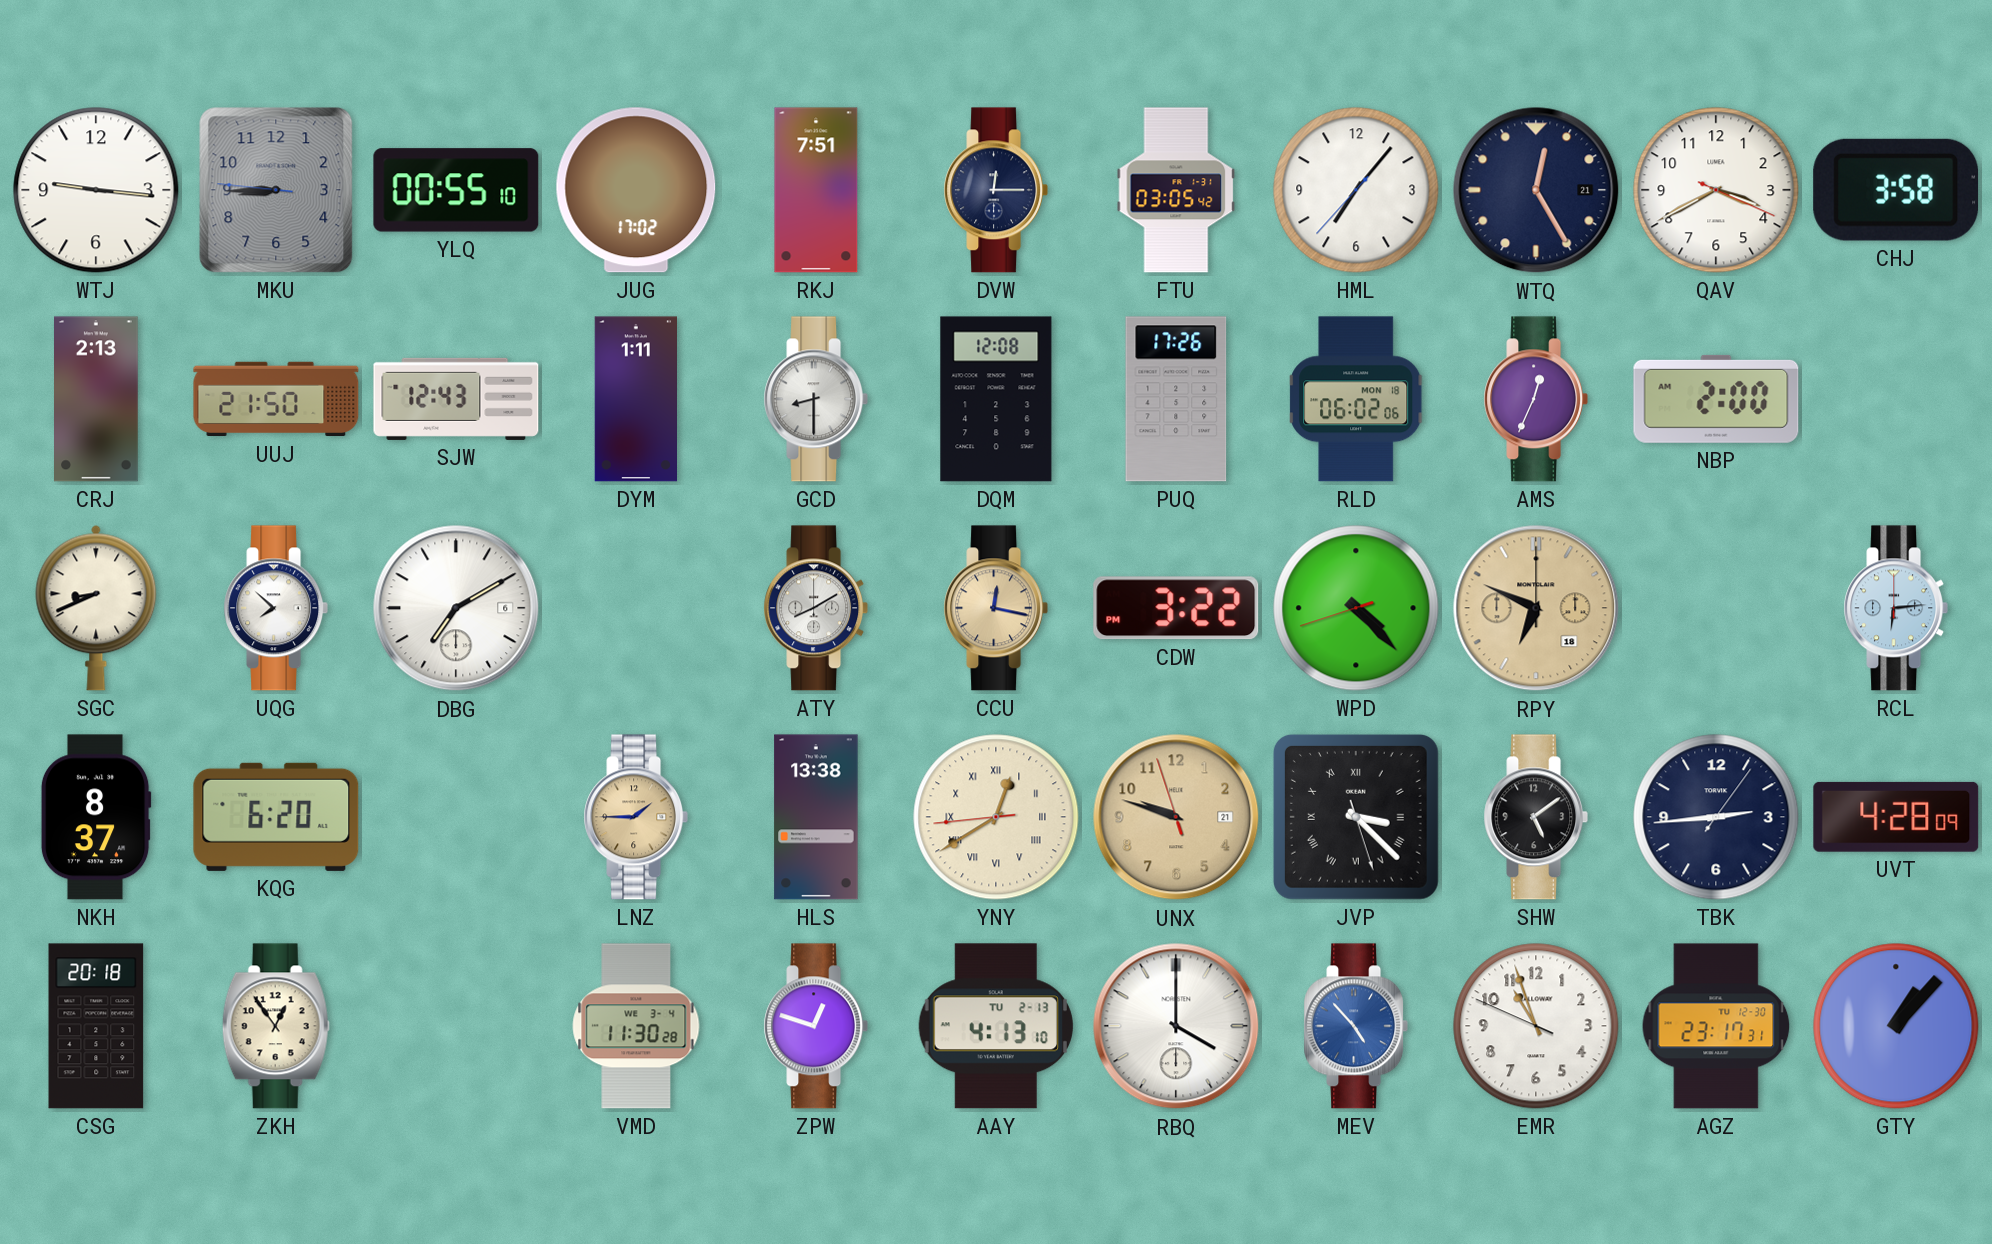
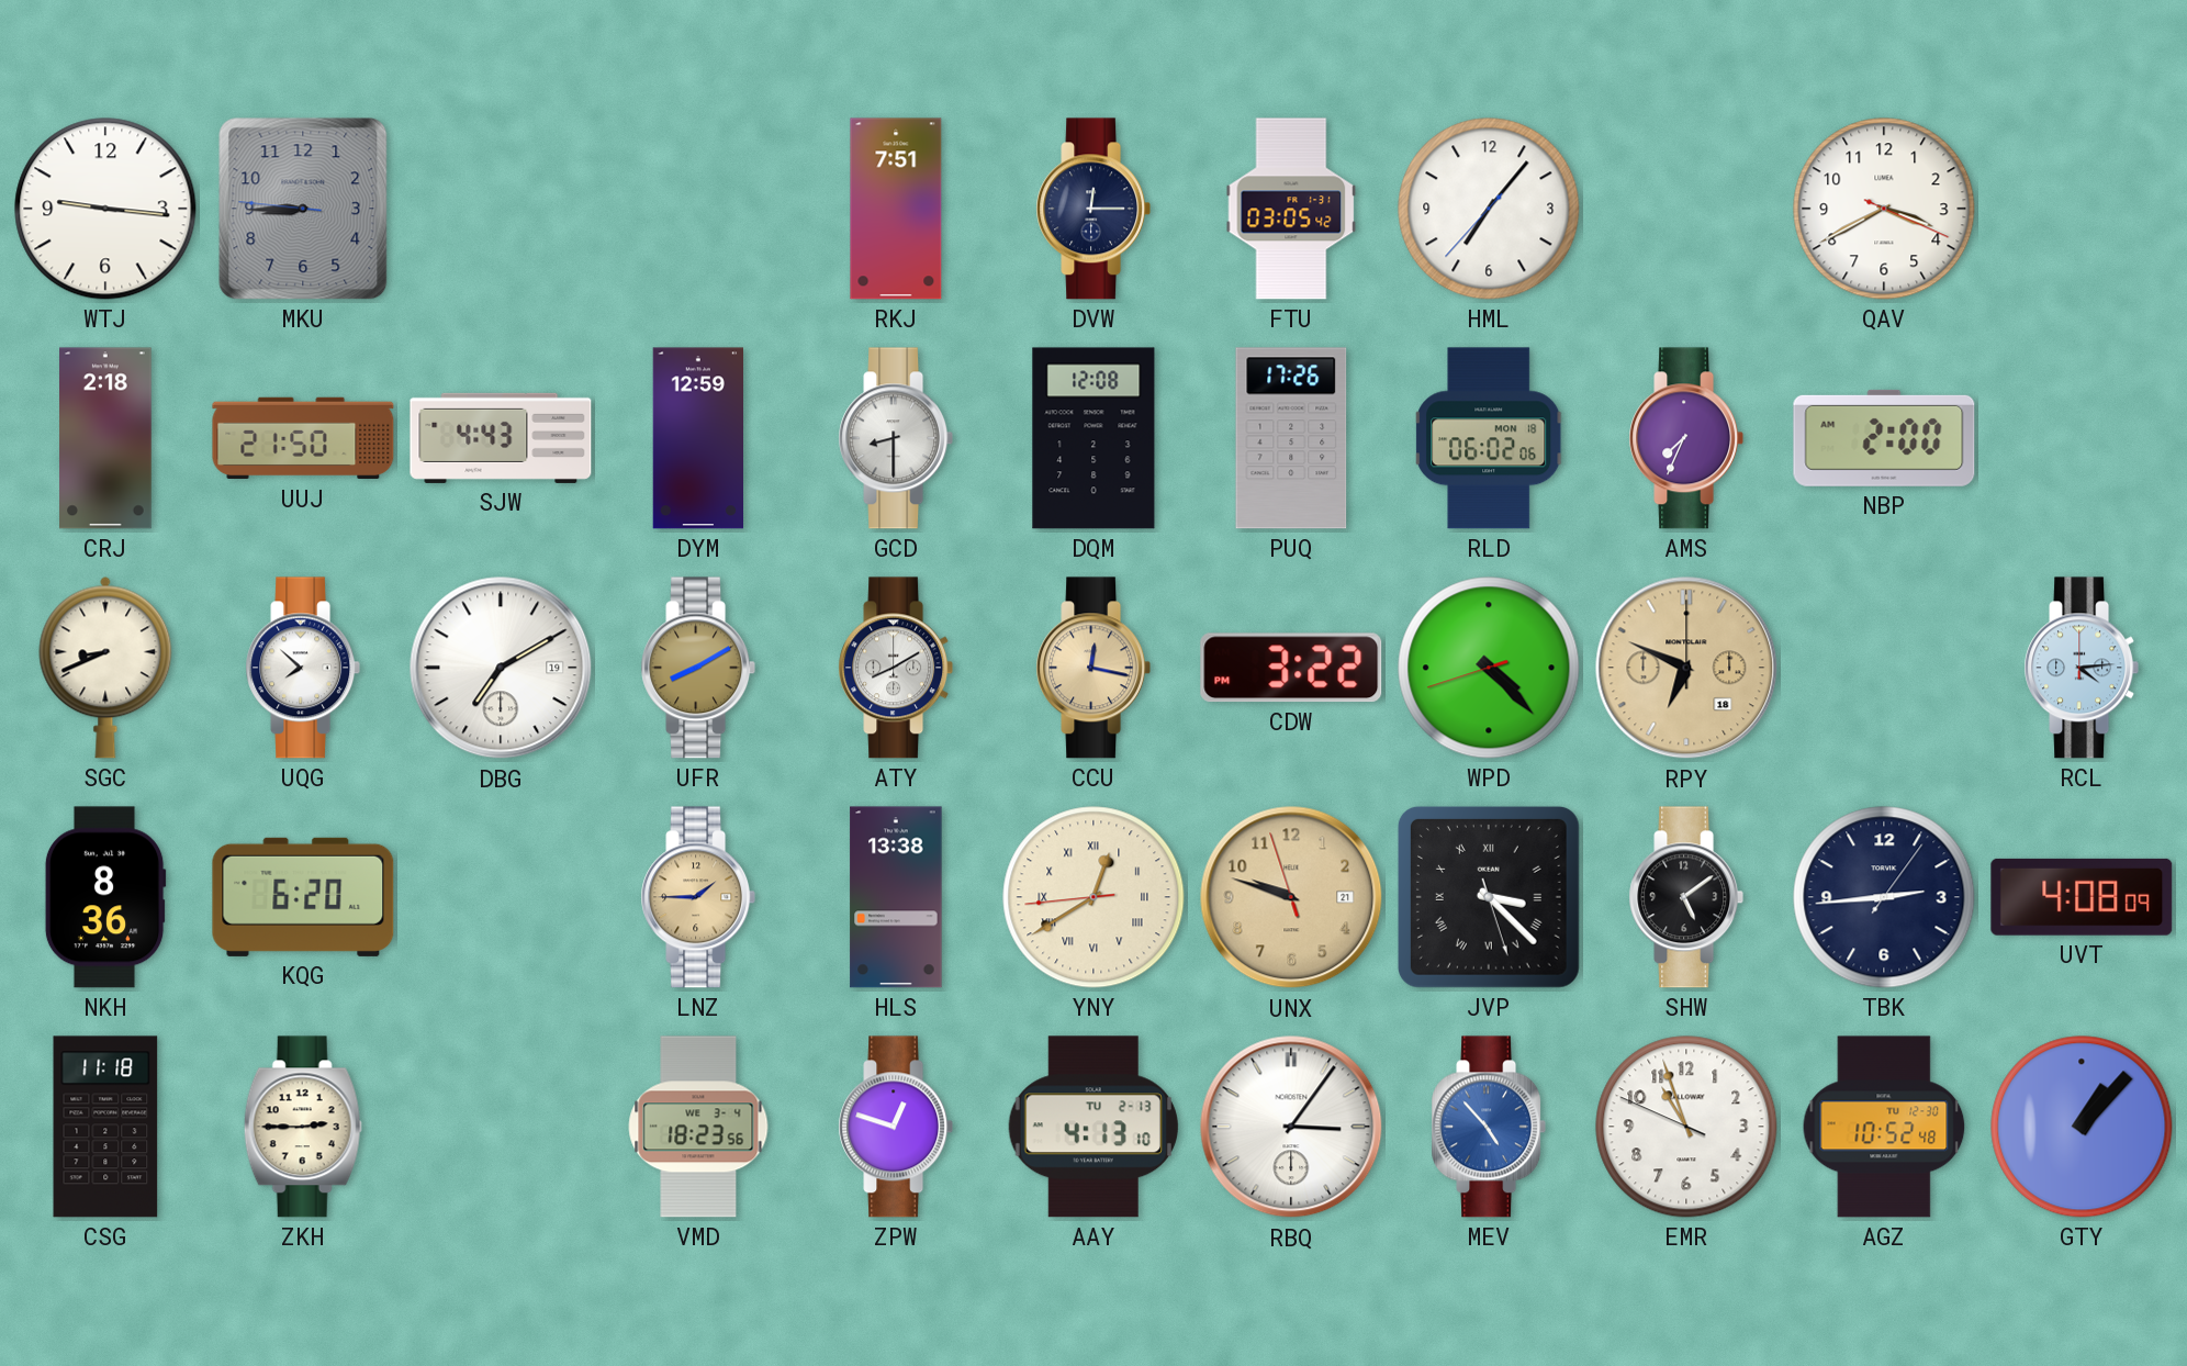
YLQ: 00:55 -> none (456, 190)
JUG: 17:02 -> none (636, 190)
WTQ: 12:25 -> none (1536, 190)
CHJ: 3:58 -> none (1896, 190)
CRJ: 2:13 -> 2:18 (105, 438)
SJW: 12:43 -> 4:43 (501, 438)
DYM: 1:11 -> 12:59 (698, 438)
AMS: 12:34 -> 7:34 (1686, 438)
DBG date: 6 -> 19 (501, 668)
UFR: none -> 8:10 (698, 668)
RCL: 6:14 -> 4:14 (2082, 668)
NKH: 8:37 -> 8:36 (105, 897)
UVT: 4:28 -> 4:08 (2082, 897)
CSG: 20:18 -> 11:18 (105, 1127)
ZKH: 12:54 -> 2:45 (303, 1127)
VMD: 11:30 -> 18:23 (698, 1127)
RBQ: 4:00 -> 3:06 (1291, 1127)
AGZ: 23:17 -> 10:52 (1884, 1127)
